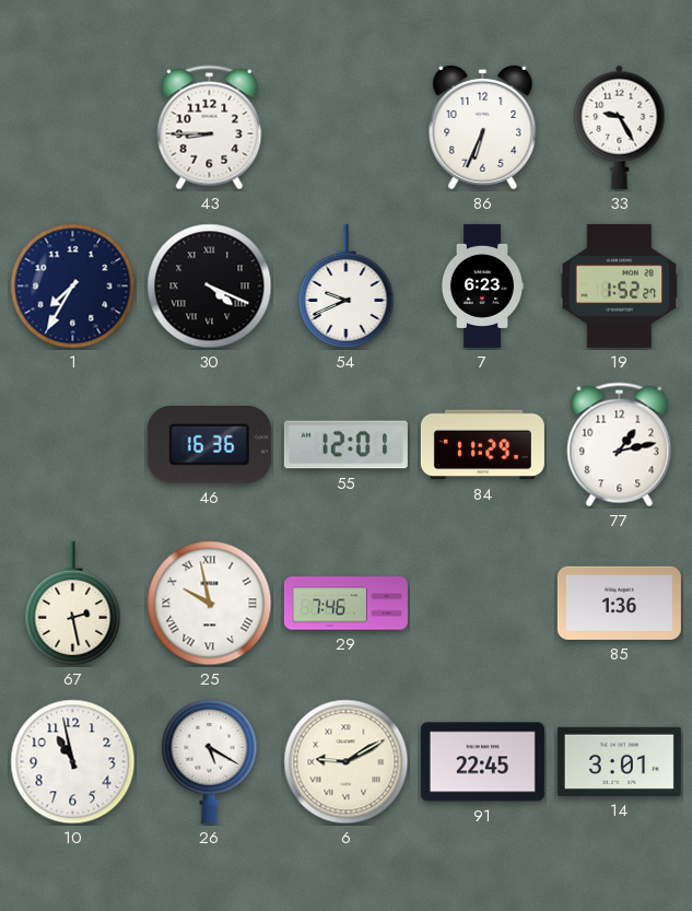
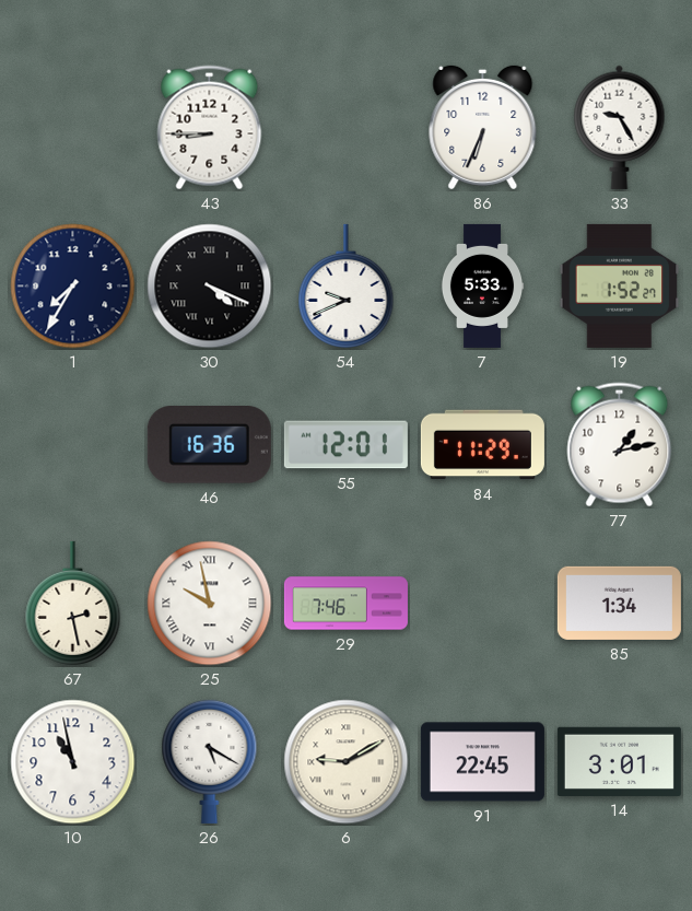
7: 6:23 -> 5:33 (482, 285)
85: 1:36 -> 1:34 (619, 603)
